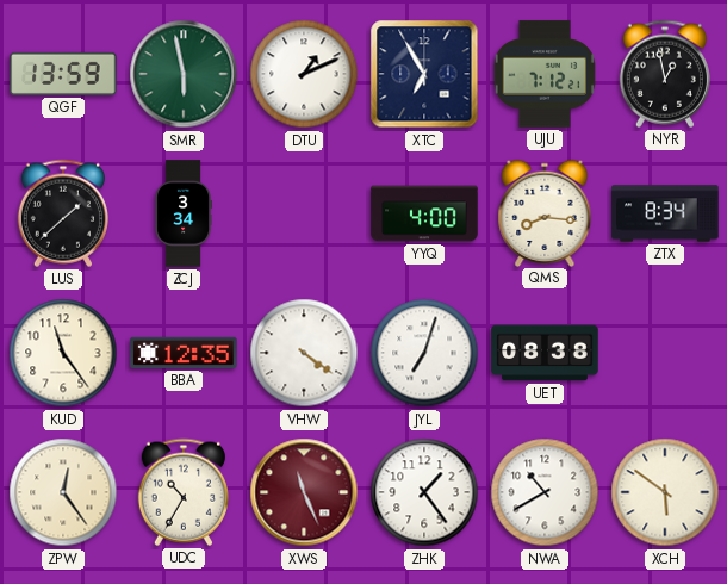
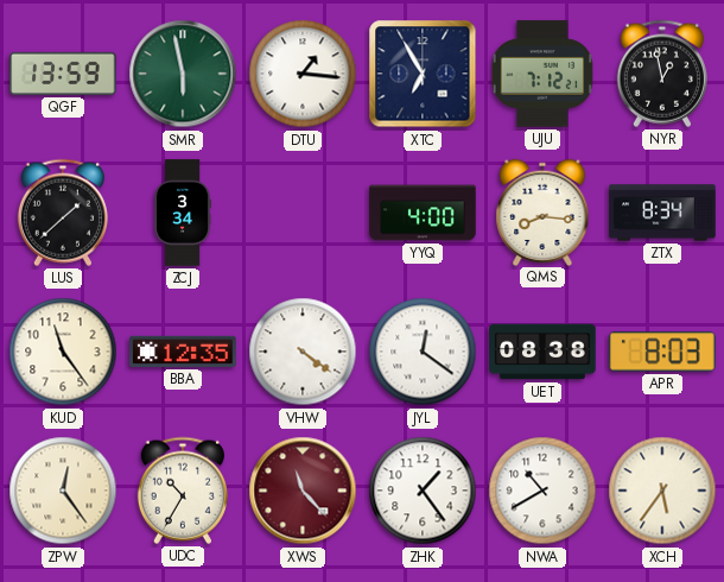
DTU: 1:11 -> 1:16 (303, 74)
JYL: 7:03 -> 12:21 (423, 352)
APR: none -> 8:03 (663, 352)
XWS: 11:26 -> 11:23 (303, 491)
XCH: 5:51 -> 5:36 (662, 491)
